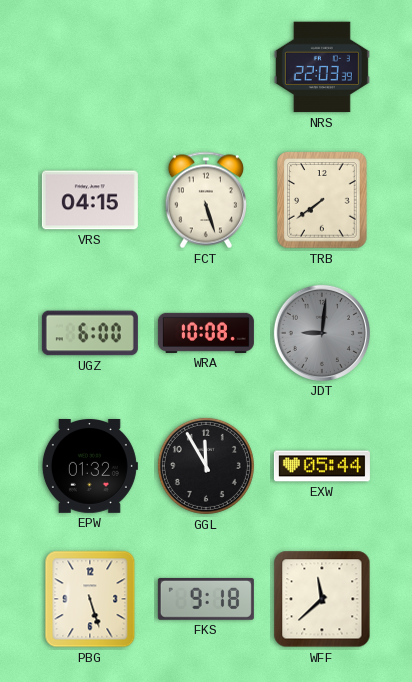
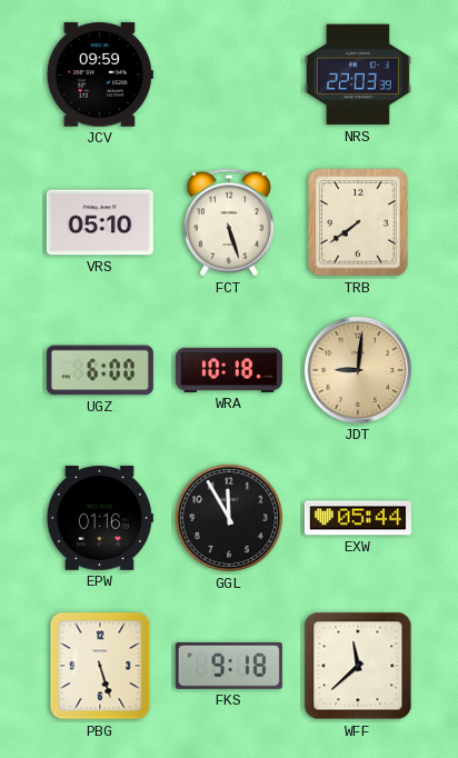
JCV: none -> 09:59 (100, 74)
VRS: 04:15 -> 05:10 (100, 222)
WRA: 10:08 -> 10:18 (229, 370)
JDT dial: grey -> champagne (358, 370)
EPW: 01:32 -> 01:16 (99, 519)
